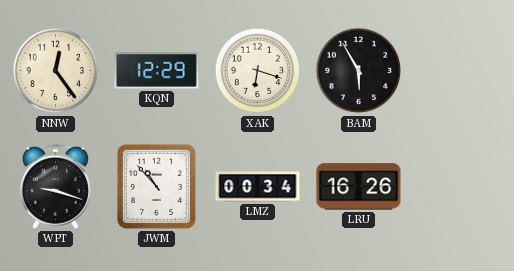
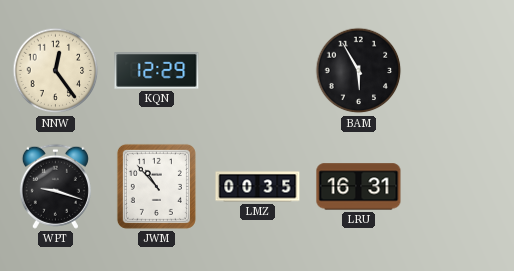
XAK: 6:18 -> none (258, 71)
LMZ: 00:34 -> 00:35 (258, 187)
LRU: 16:26 -> 16:31 (359, 187)
